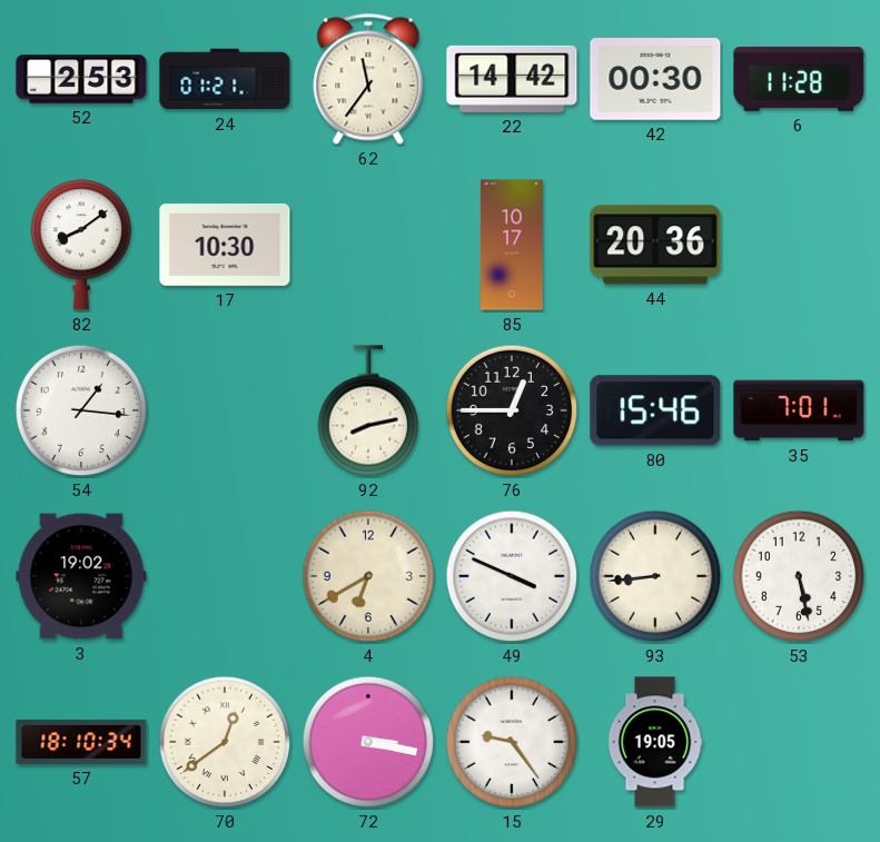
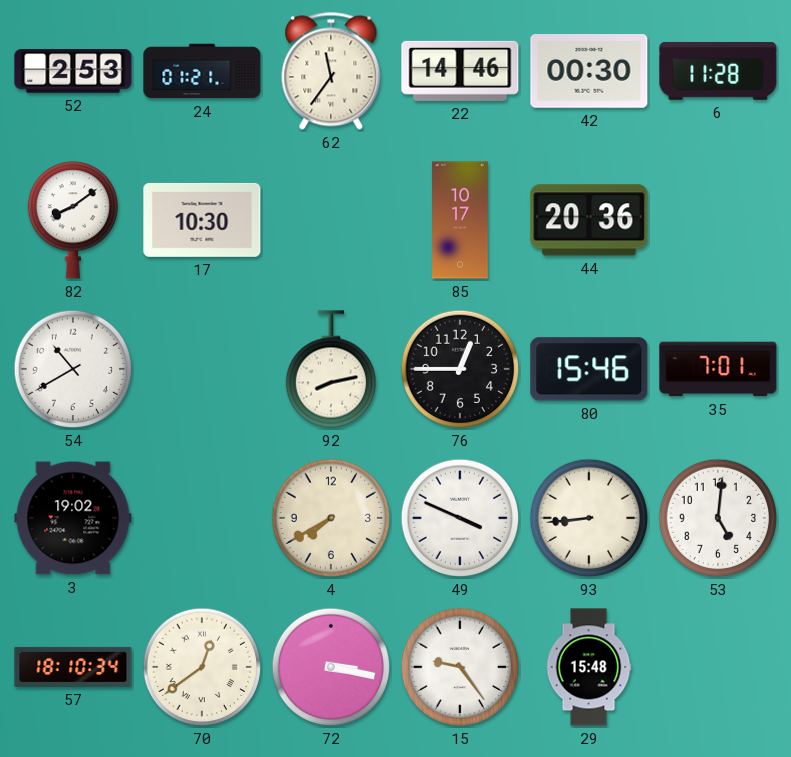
22: 14:42 -> 14:46 (460, 71)
54: 1:16 -> 10:40 (73, 369)
4: 6:40 -> 7:40 (331, 518)
53: 5:28 -> 5:01 (718, 518)
29: 19:05 -> 15:48 (589, 667)
